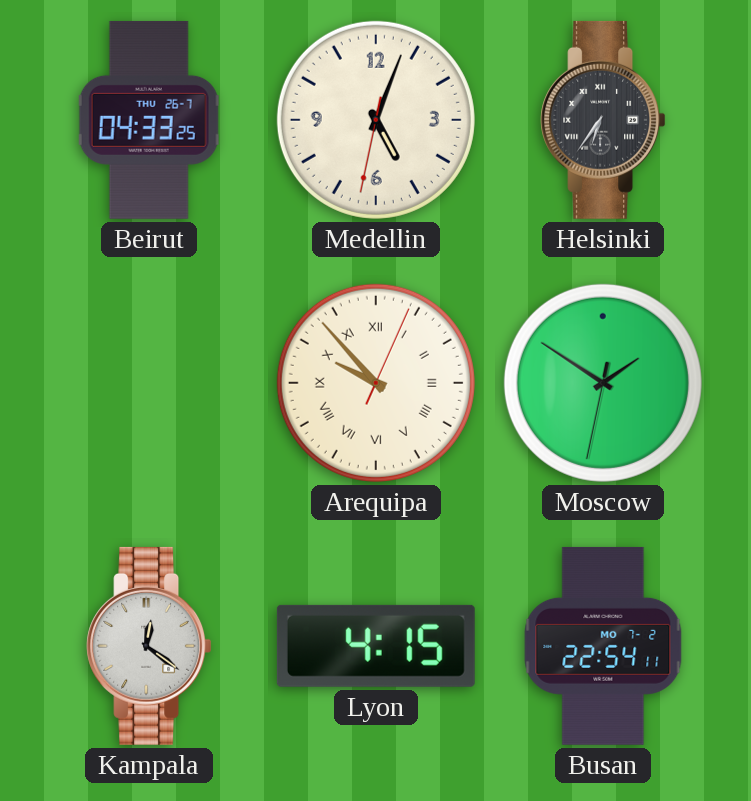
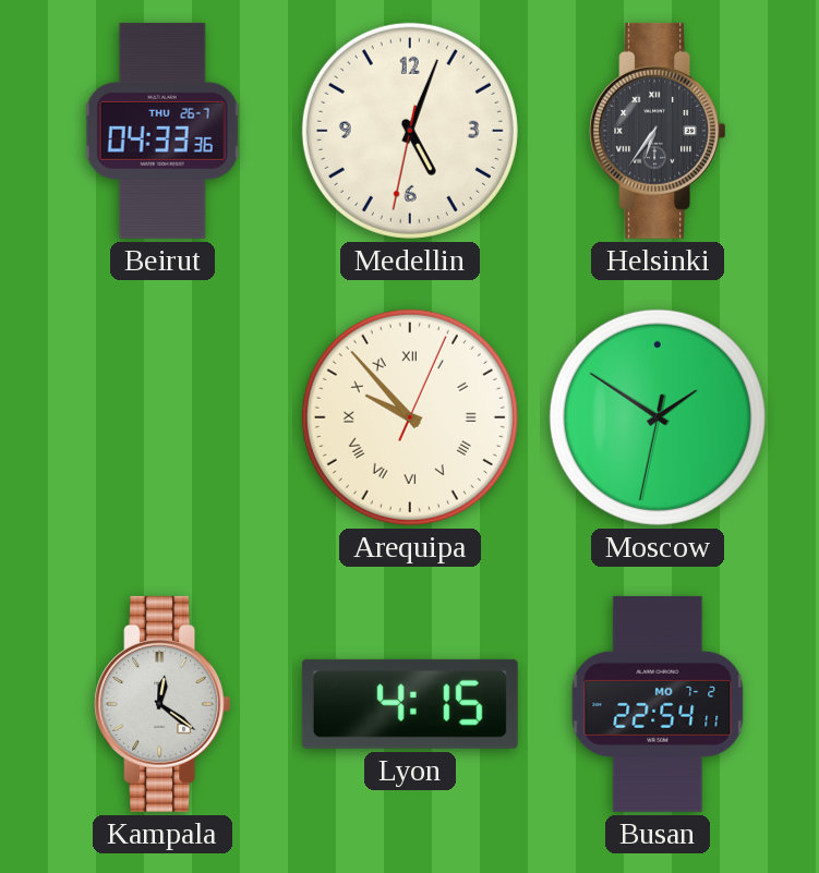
Beirut: 04:33:25 -> 04:33:36 (162, 131)
